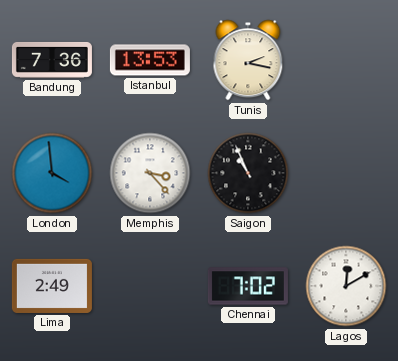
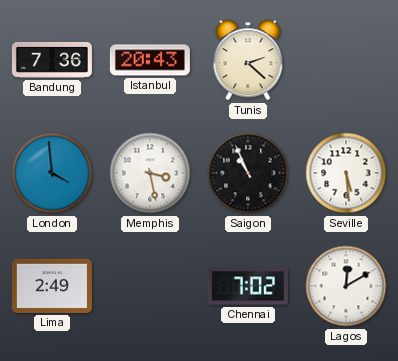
Istanbul: 13:53 -> 20:43 (150, 60)
Tunis: 2:17 -> 2:22 (248, 60)
Memphis: 3:23 -> 3:28 (150, 173)
Seville: none -> 5:29 (346, 173)
